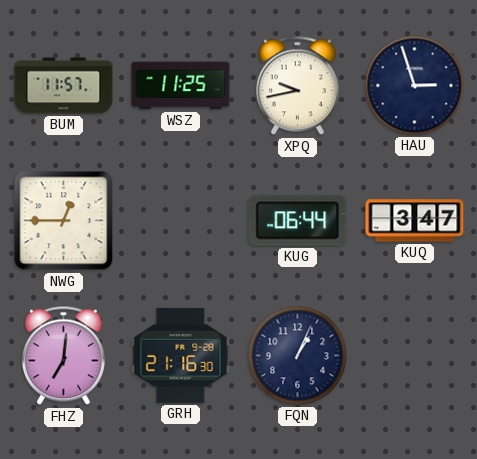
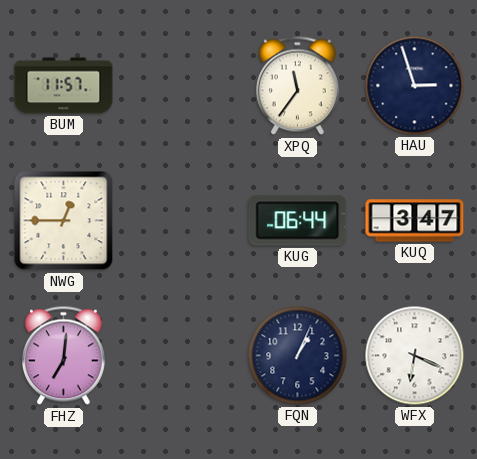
WSZ: 11:25 -> none (181, 86)
XPQ: 9:43 -> 11:36 (297, 86)
GRH: 21:16 -> none (181, 355)
WFX: none -> 6:19 (415, 356)
